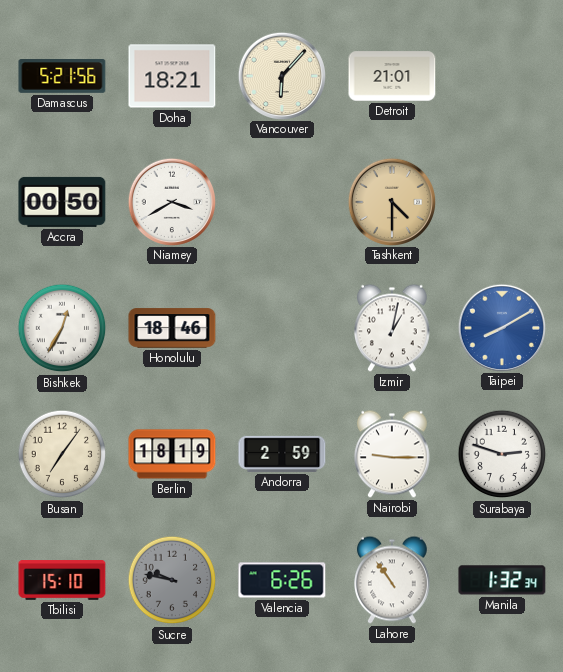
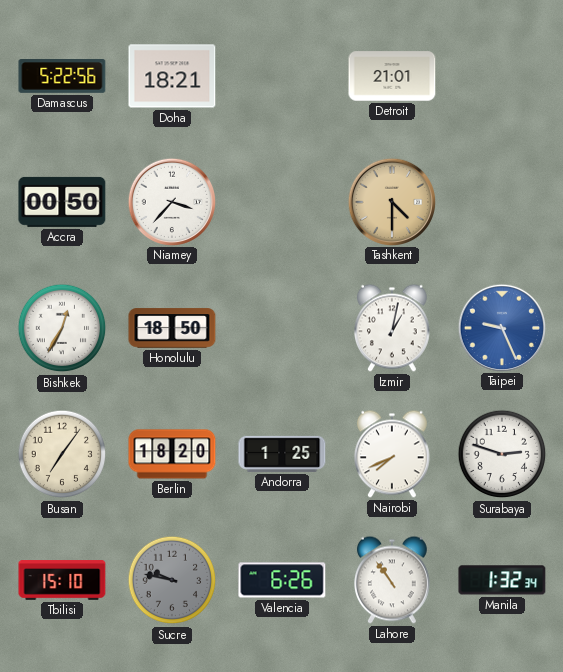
Damascus: 5:21 -> 5:22 (62, 77)
Vancouver: 6:07 -> none (281, 75)
Niamey: 3:40 -> 3:37 (171, 201)
Honolulu: 18:46 -> 18:50 (172, 328)
Taipei: 8:10 -> 9:26 (501, 327)
Berlin: 18:19 -> 18:20 (172, 454)
Andorra: 2:59 -> 1:25 (282, 454)
Nairobi: 9:15 -> 7:41 (393, 454)
